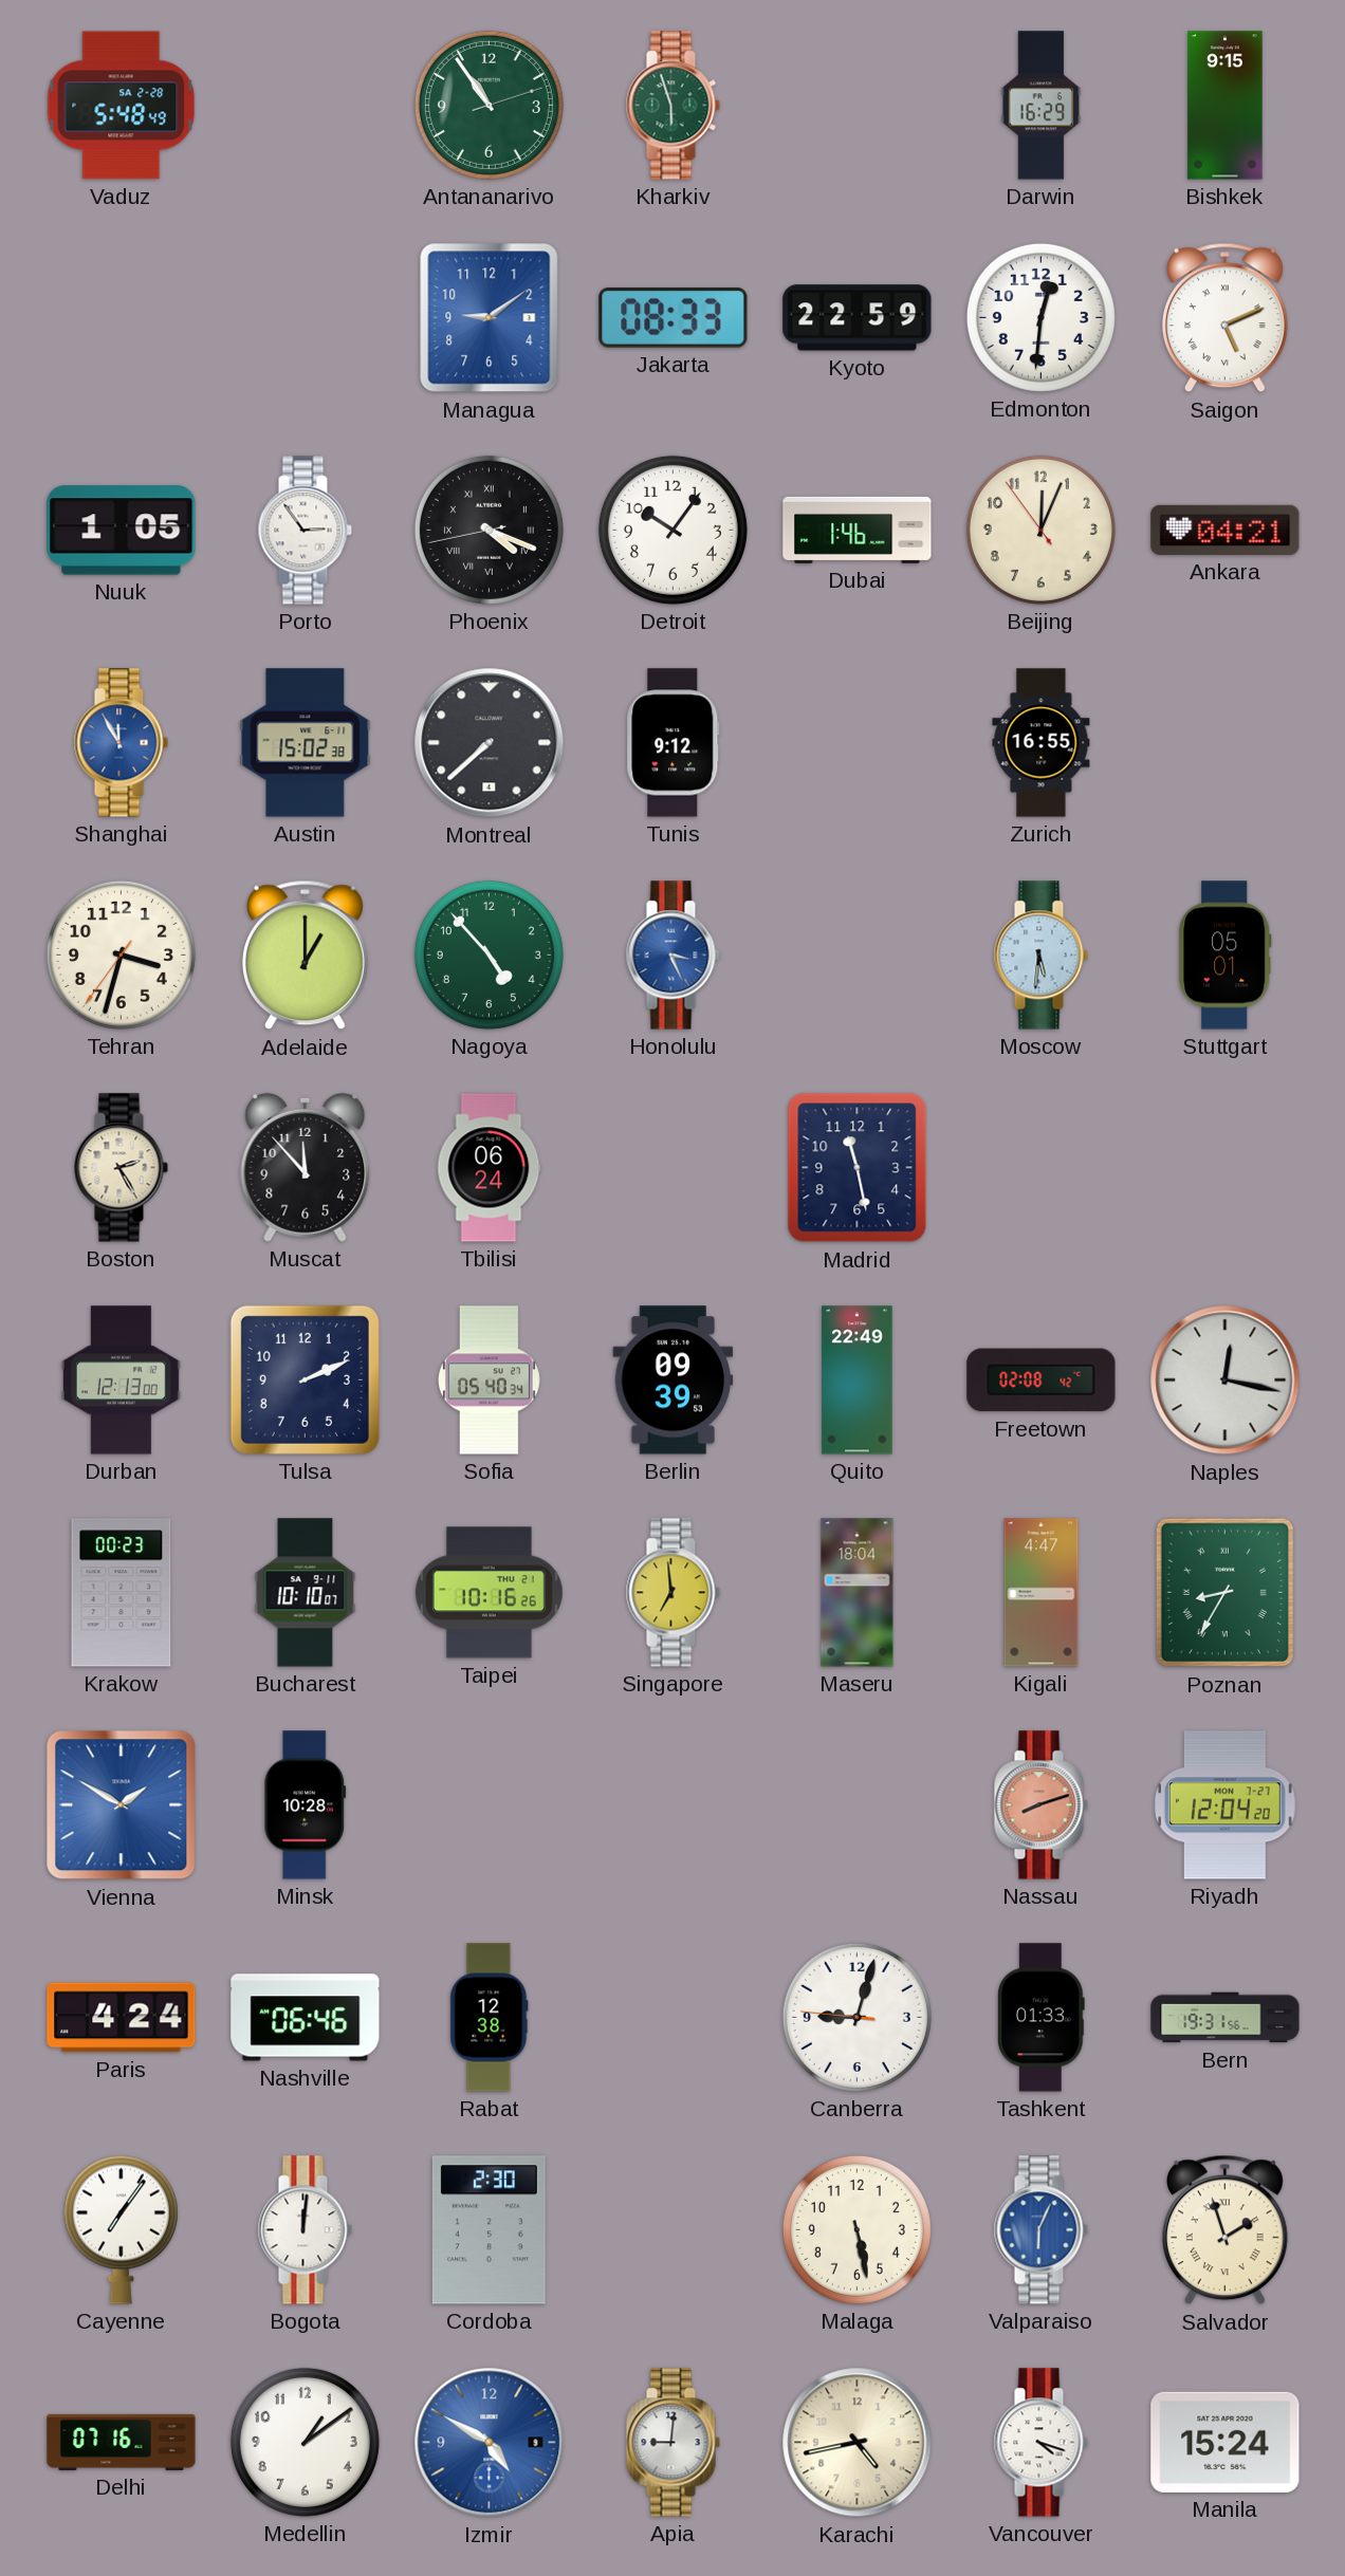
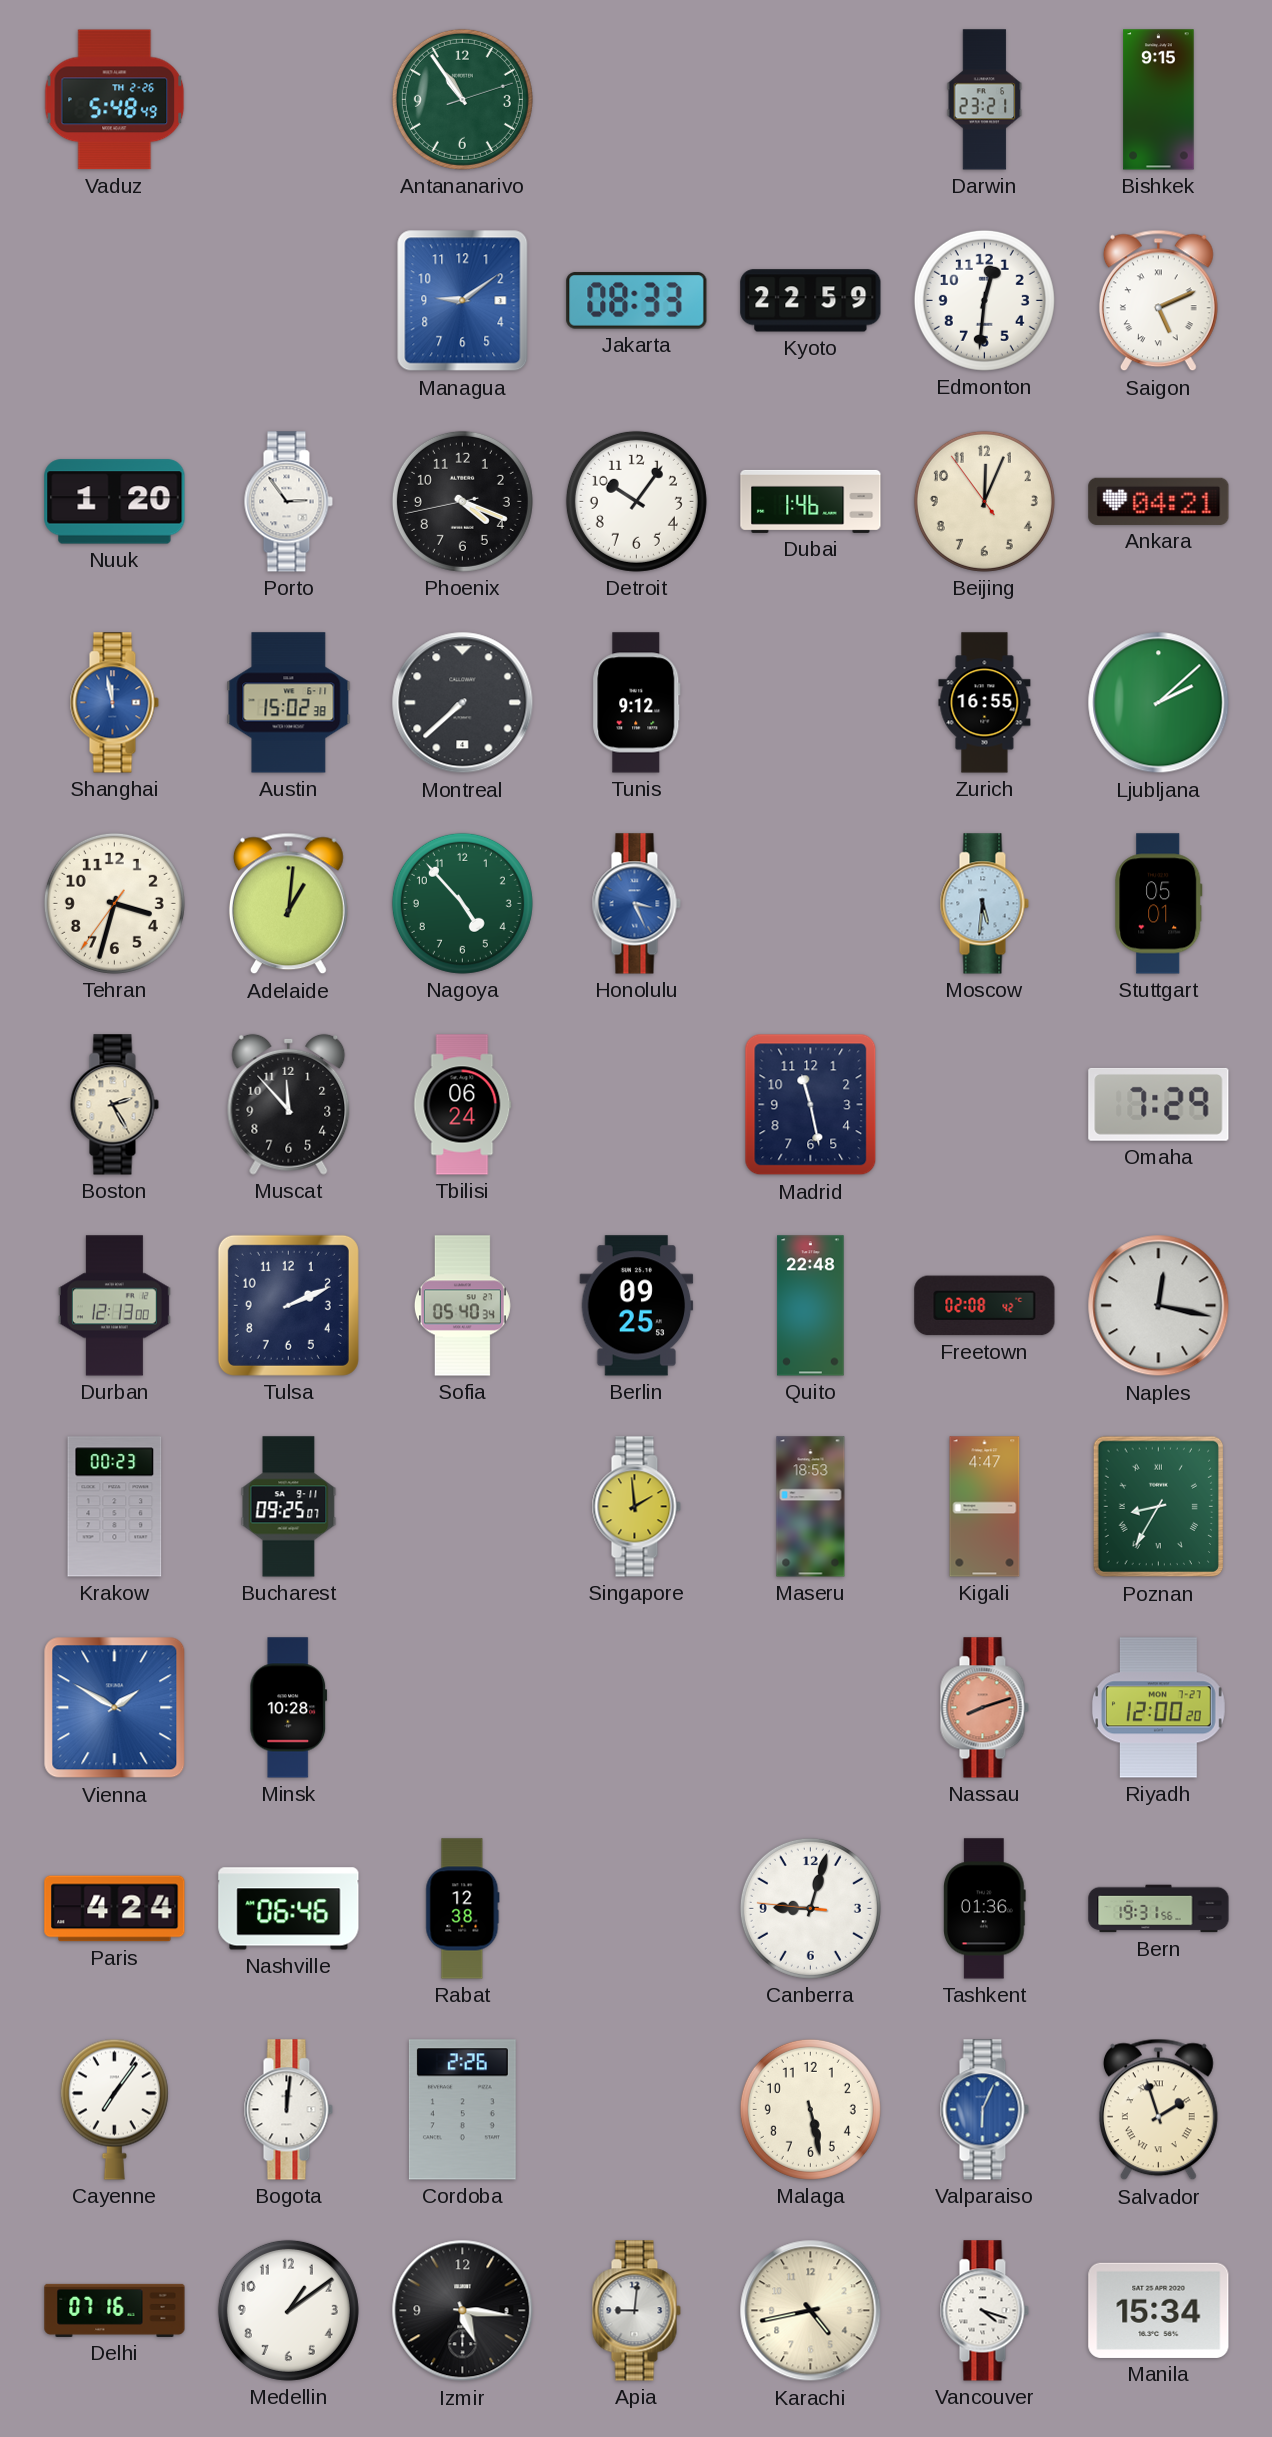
Vaduz date: SA 2-28 -> TH 2-26 (115, 100)
Kharkiv: 5:57 -> none (672, 106)
Darwin: 16:29 -> 23:21 (985, 100)
Nuuk: 1:05 -> 1:20 (115, 502)
Phoenix numerals: Roman -> Arabic (462, 501)
Shanghai: 11:55 -> 11:58 (114, 703)
Ljubljana: none -> 2:08 (1159, 703)
Adelaide: 1:00 -> 1:01 (288, 904)
Omaha: none -> 7:29 (1159, 1104)
Berlin: 09:39 -> 09:25 (637, 1306)
Quito: 22:49 -> 22:48 (811, 1306)
Bucharest: 10:10 -> 09:25 (289, 1507)
Taipei: 10:16 -> none (489, 1593)
Singapore: 6:59 -> 1:59 (636, 1507)
Maseru: 18:04 -> 18:53 (811, 1507)
Riyadh: 12:04 -> 12:00 (1158, 1708)
Tashkent: 01:33 -> 01:36 (985, 1909)
Cordoba: 2:30 -> 2:26 (462, 2110)
Izmir: 4:50 -> 5:16 (463, 2311)
Izmir dial: blue -> black (463, 2311)
Manila: 15:24 -> 15:34 (1159, 2310)
